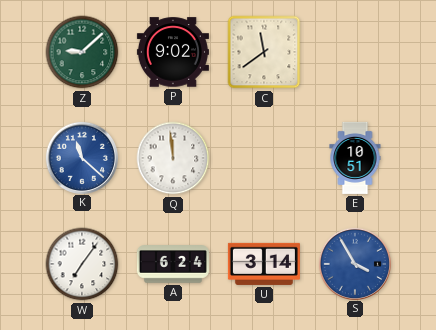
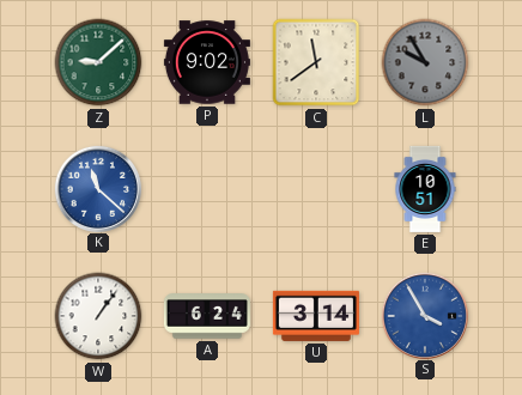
L: none -> 9:55 (425, 62)
Q: 11:59 -> none (173, 158)
W: 7:06 -> 1:06 (98, 316)
